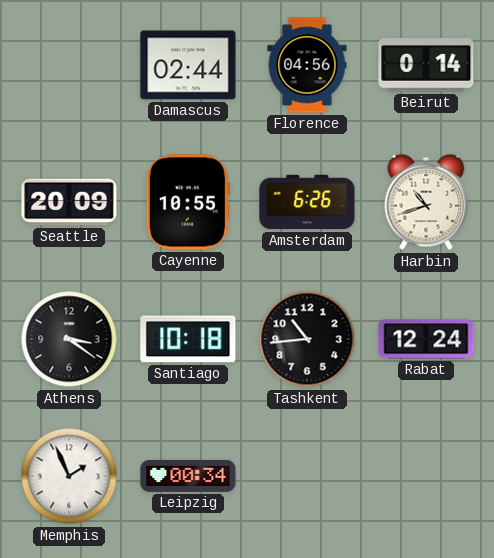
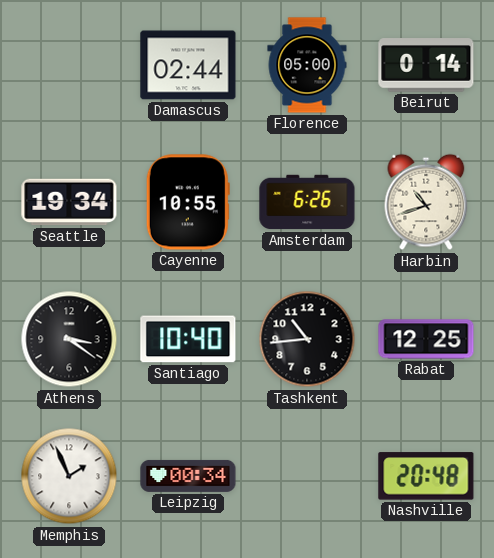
Florence: 04:56 -> 05:00 (307, 65)
Seattle: 20:09 -> 19:34 (69, 202)
Santiago: 10:18 -> 10:40 (188, 339)
Rabat: 12:24 -> 12:25 (426, 339)
Nashville: none -> 20:48 (426, 476)
